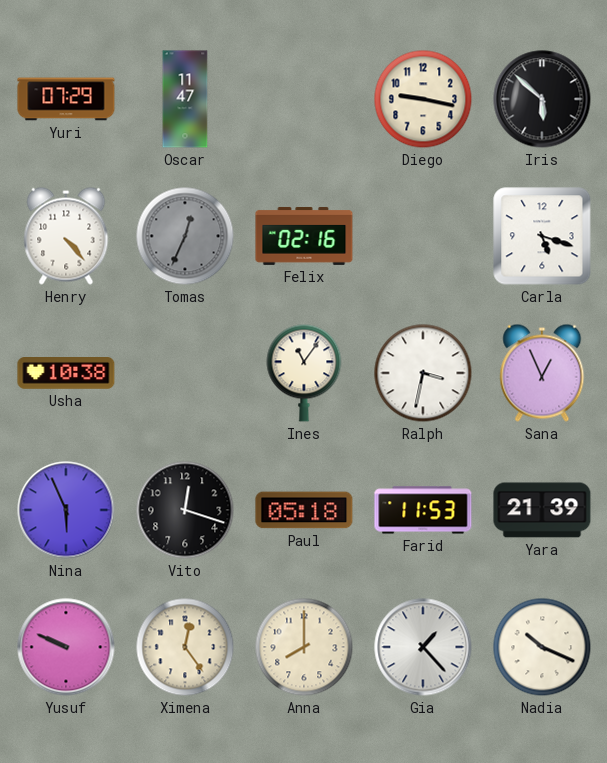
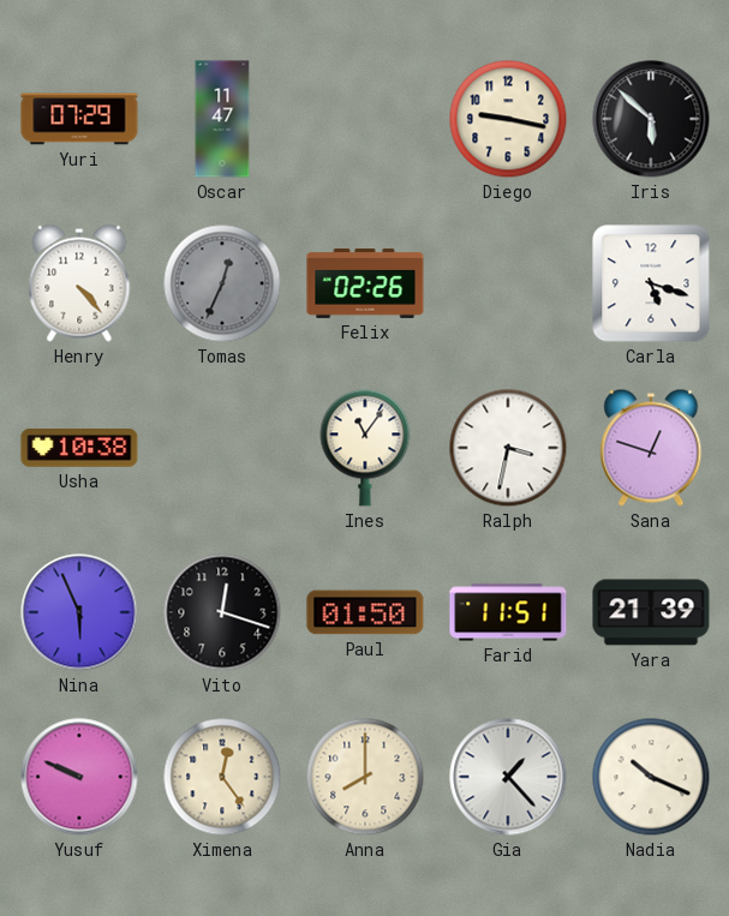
Felix: 02:16 -> 02:26 (365, 283)
Sana: 12:56 -> 12:48 (651, 448)
Paul: 05:18 -> 01:50 (365, 612)
Farid: 11:53 -> 11:51 (508, 612)
